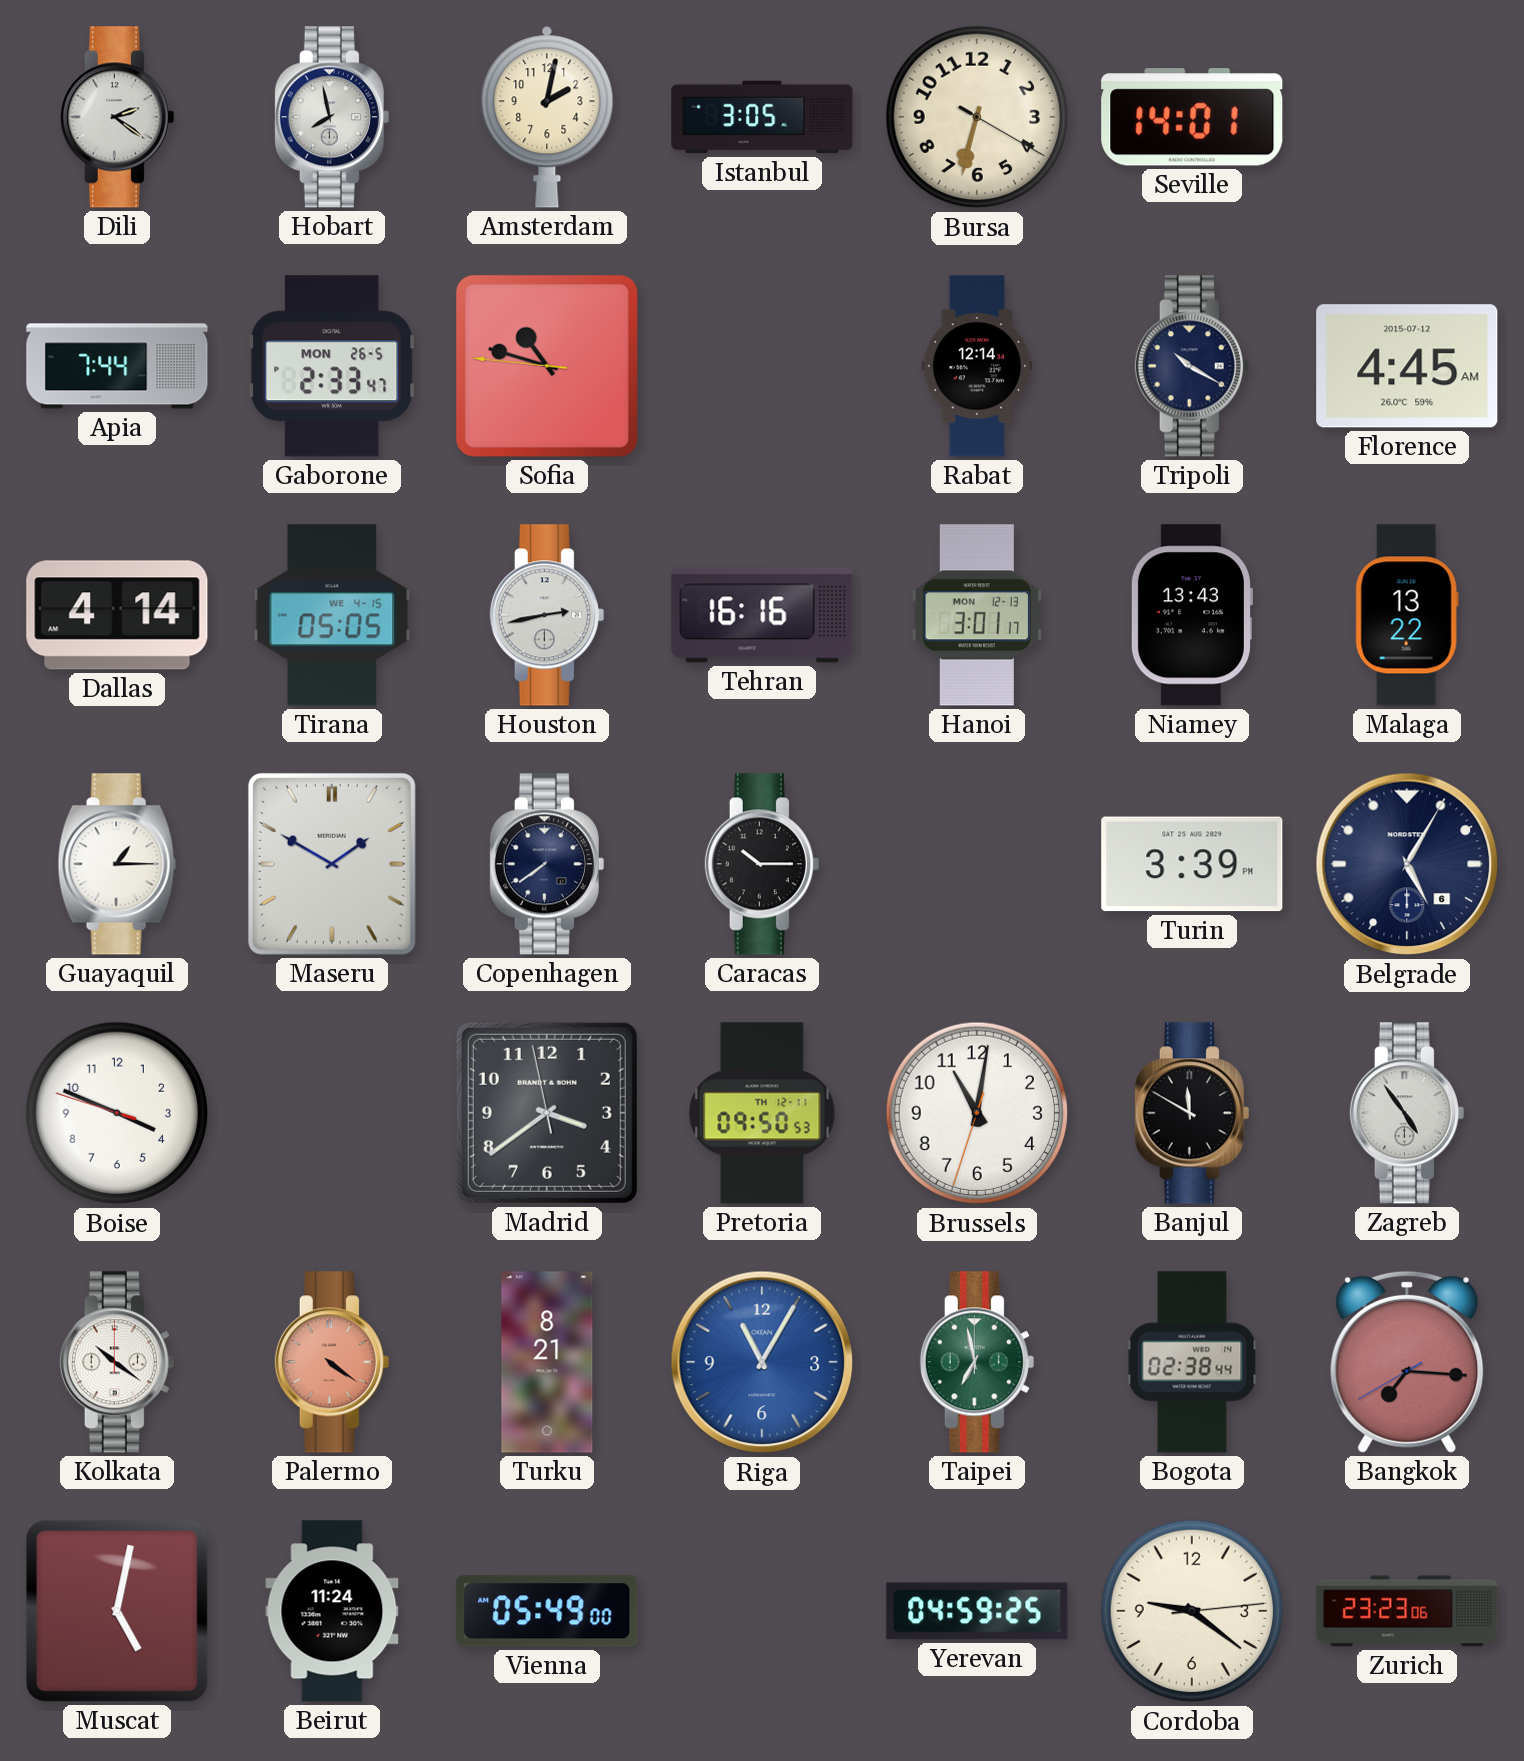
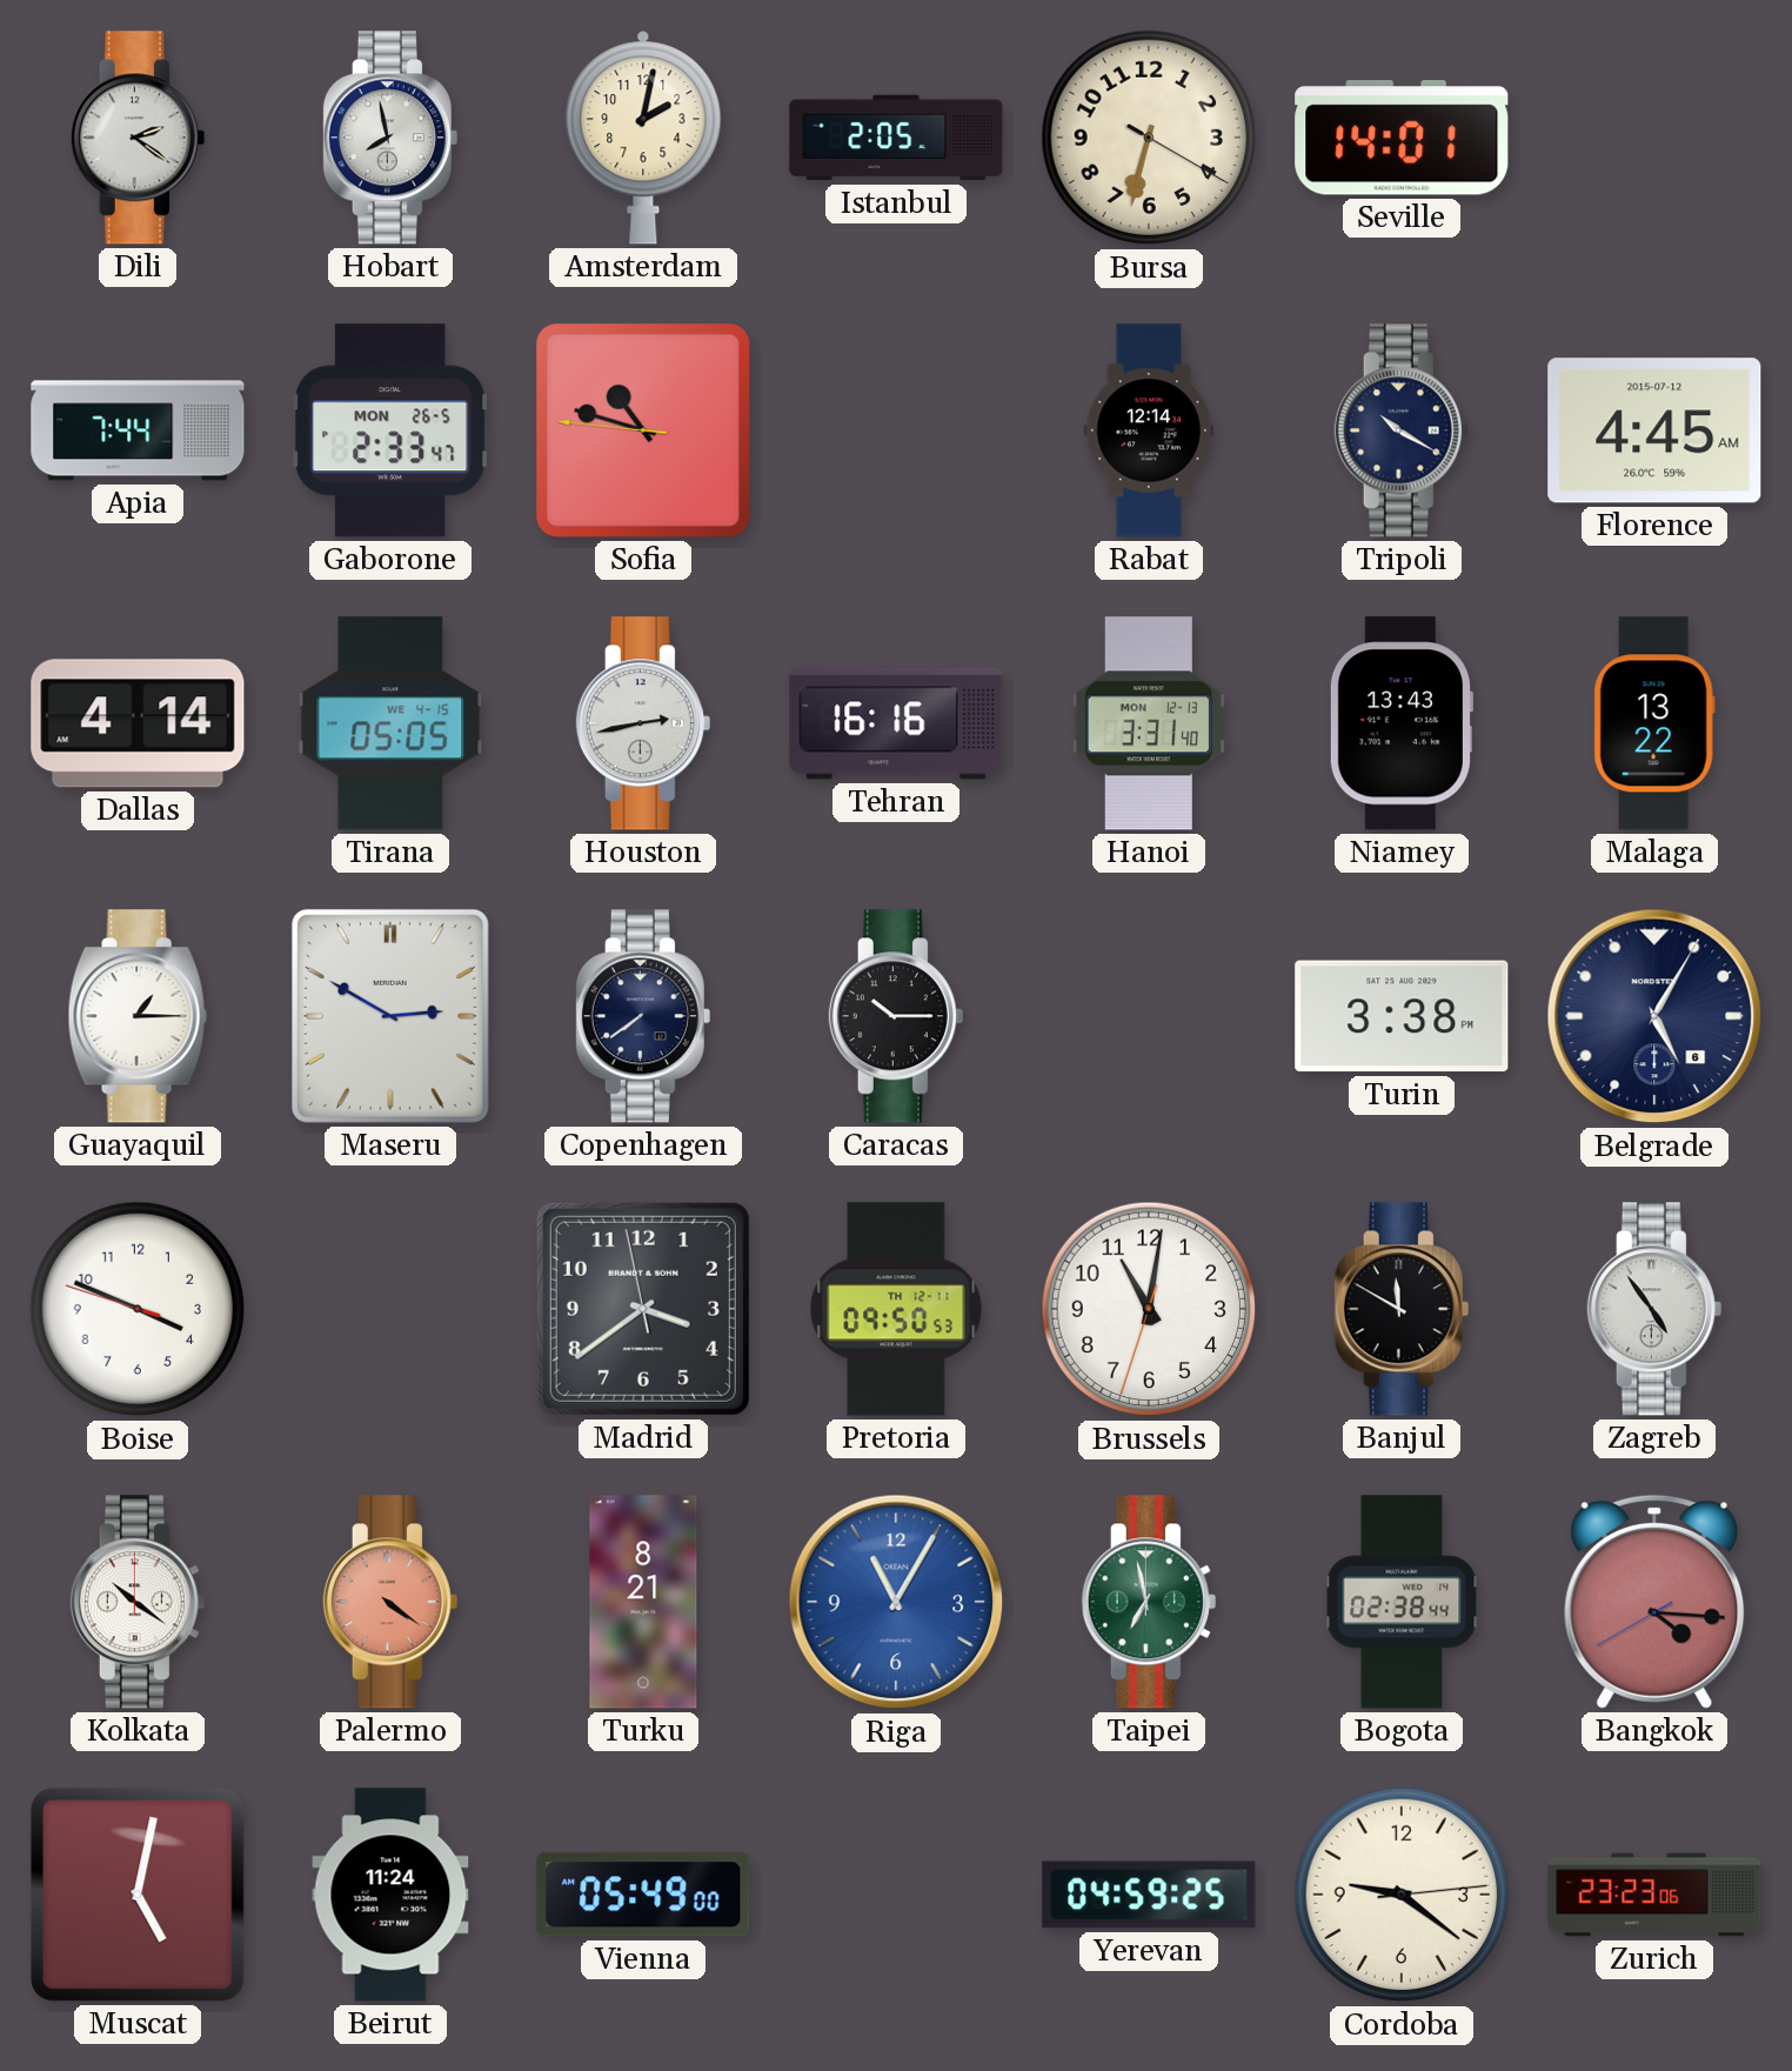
Istanbul: 3:05 -> 2:05 (896, 138)
Hanoi: 3:01 -> 3:31 (1148, 723)
Maseru: 1:50 -> 2:50 (390, 1016)
Turin: 3:39 -> 3:38 (1402, 1016)
Bangkok: 7:15 -> 4:15 (1654, 1602)
